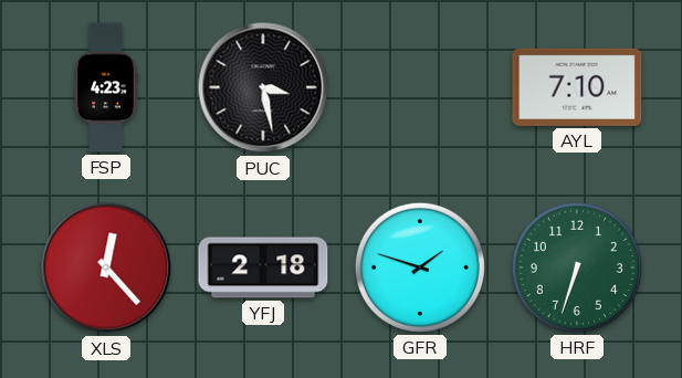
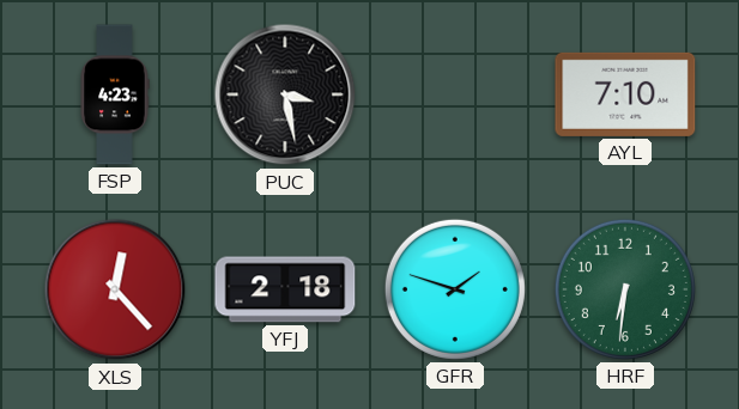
HRF: 6:33 -> 6:31 (625, 289)
